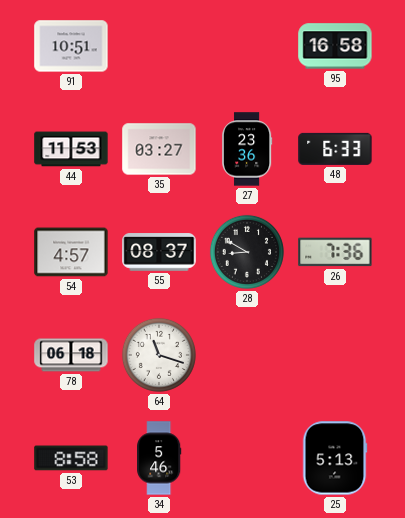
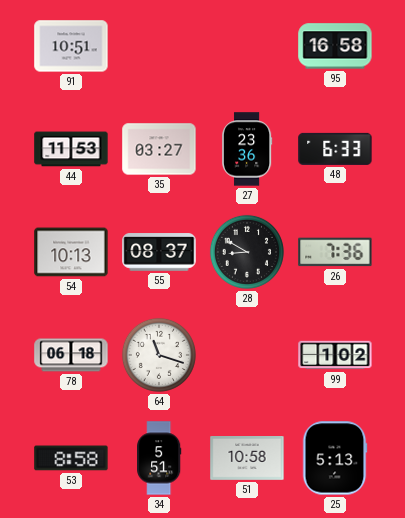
54: 4:57 -> 10:13 (71, 252)
99: none -> 1:02 (335, 355)
34: 5:46 -> 5:51 (159, 458)
51: none -> 10:58 (247, 459)
